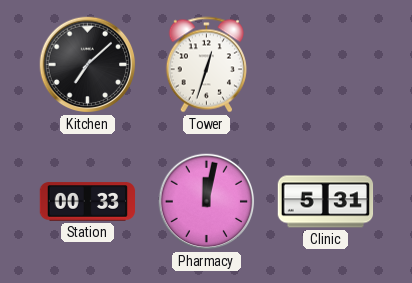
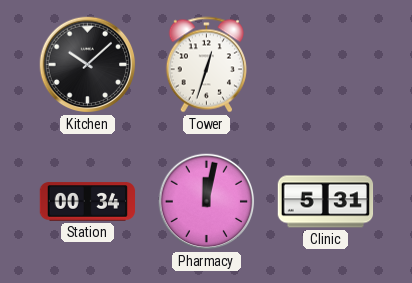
Kitchen: 7:08 -> 10:08 (88, 65)
Station: 00:33 -> 00:34 (88, 202)
